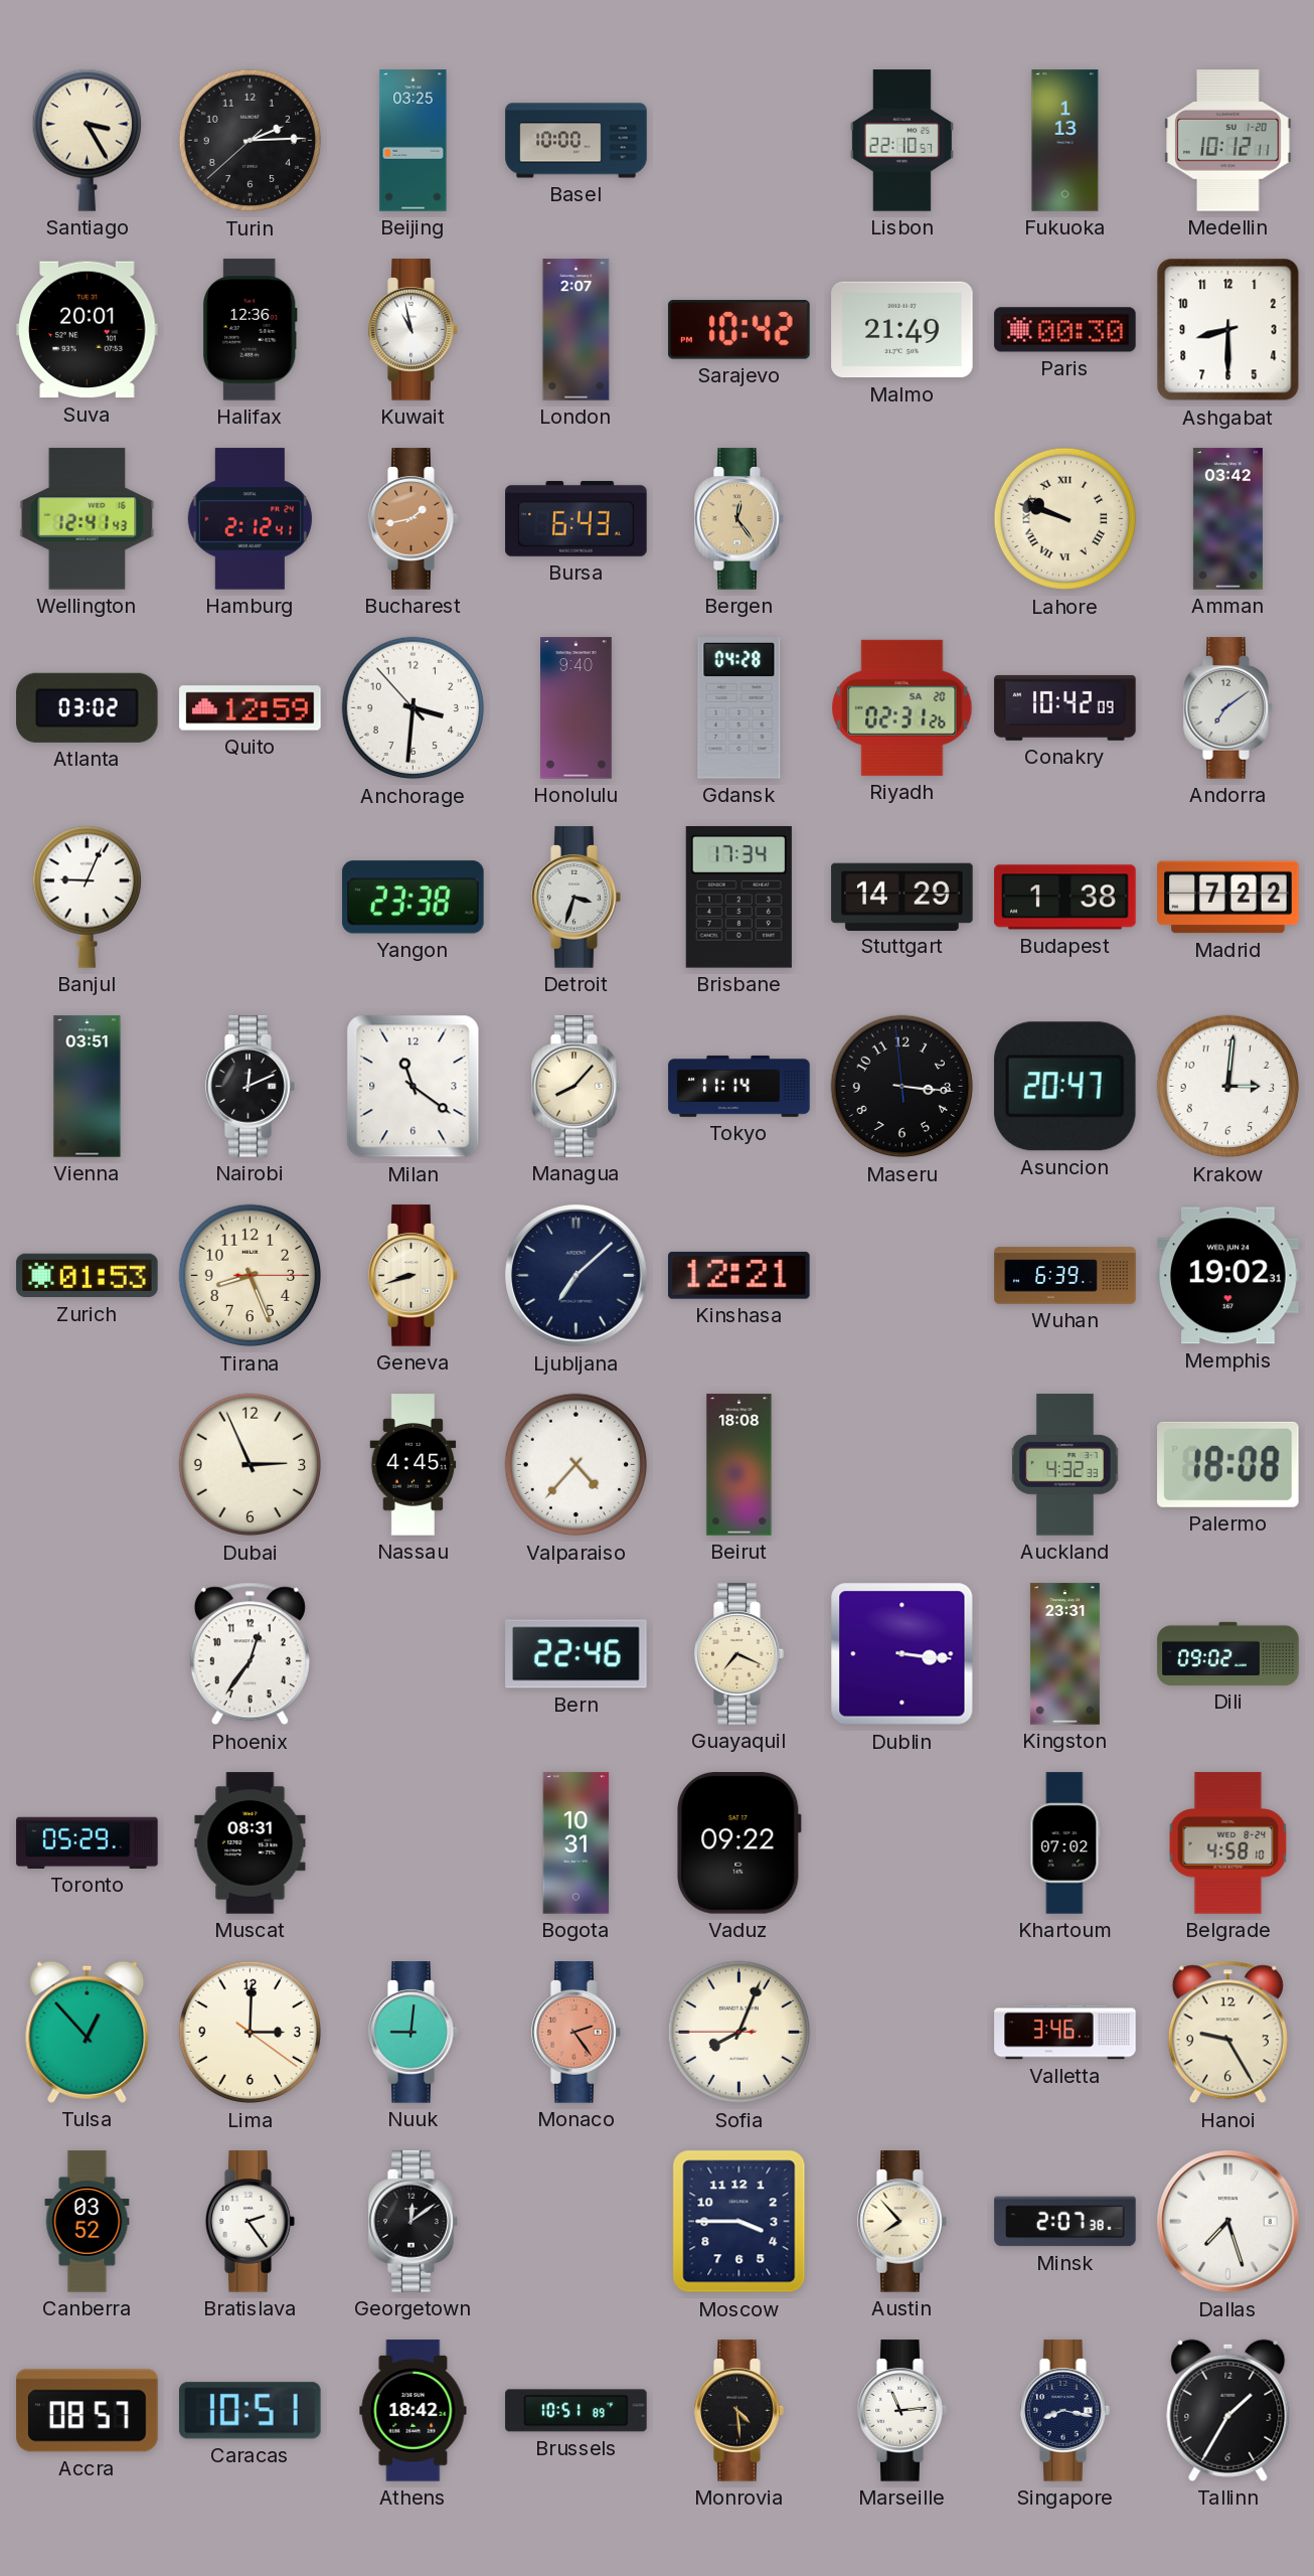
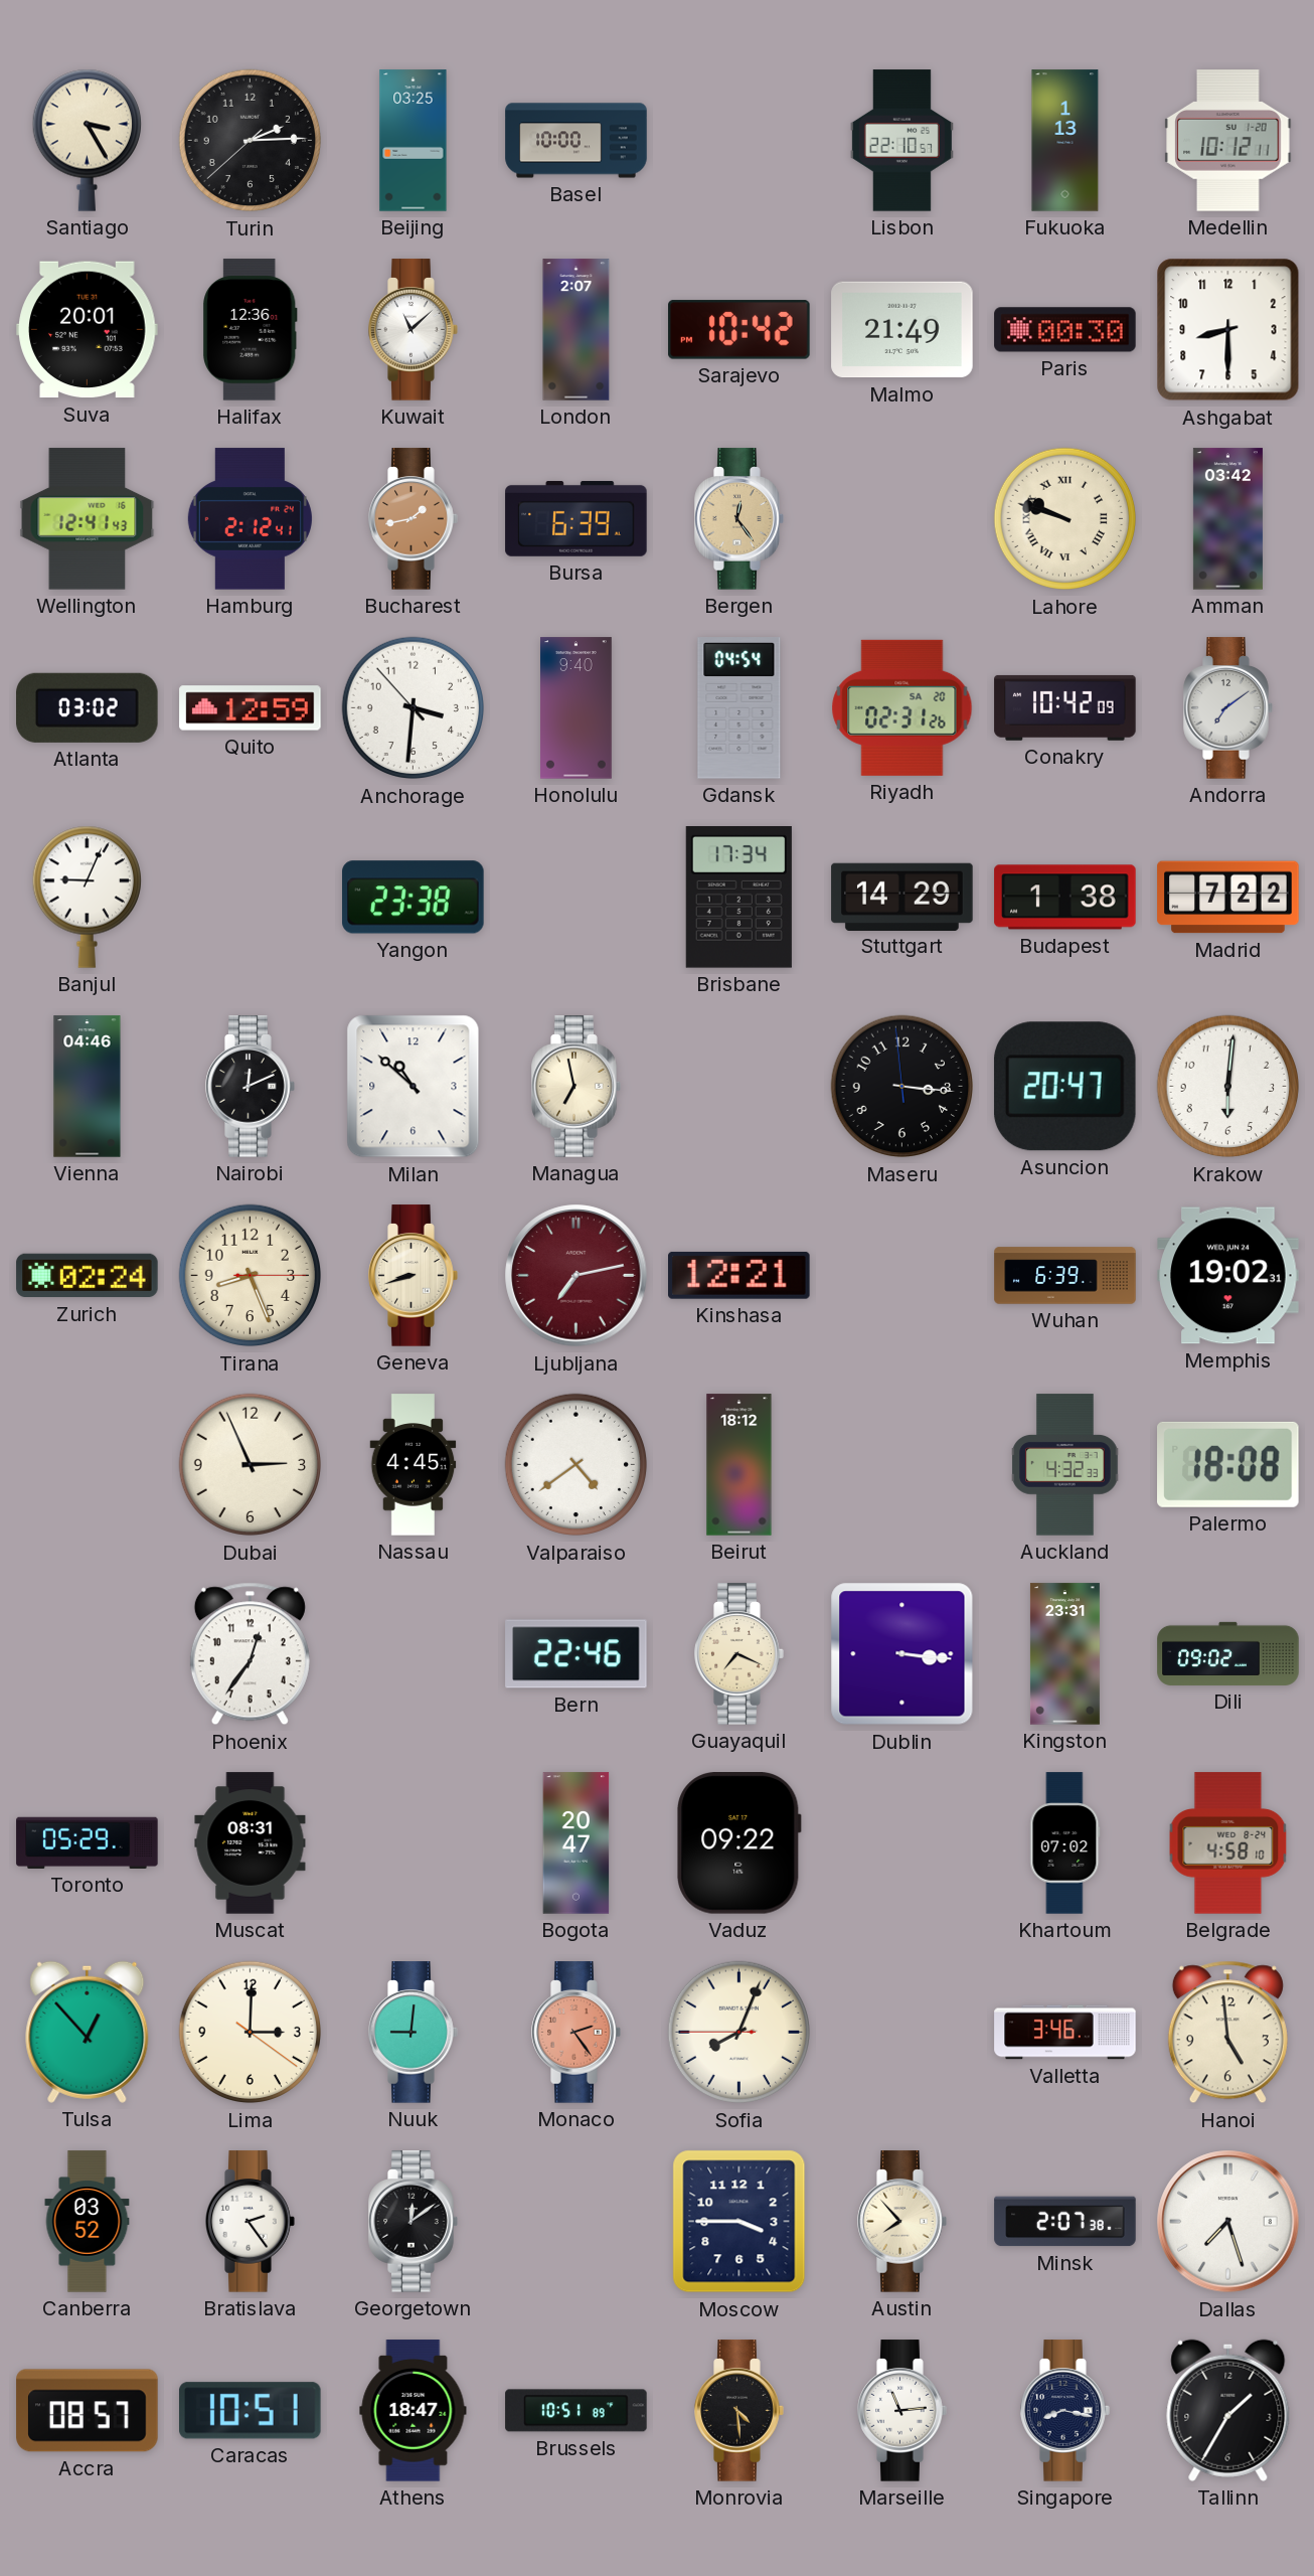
Kuwait: 10:58 -> 11:08 (414, 330)
Bursa: 6:43 -> 6:39 (577, 518)
Gdansk: 04:28 -> 04:54 (740, 708)
Detroit: 3:33 -> none (577, 898)
Vienna: 03:51 -> 04:46 (88, 1087)
Milan: 11:21 -> 10:52 (414, 1087)
Managua: 8:07 -> 6:58 (577, 1087)
Tokyo: 11:14 -> none (740, 1087)
Krakow: 3:01 -> 6:01 (1228, 1087)
Zurich: 01:53 -> 02:24 (88, 1276)
Ljubljana: 7:08 -> 7:13 (577, 1276)
Ljubljana dial: navy -> burgundy (577, 1276)
Valparaiso: 4:37 -> 4:39 (577, 1465)
Beirut: 18:08 -> 18:12 (740, 1465)
Bogota: 10:31 -> 20:47 (577, 1843)
Hanoi: 9:25 -> 4:59 (1227, 2033)
Athens: 18:42 -> 18:47 (414, 2411)
